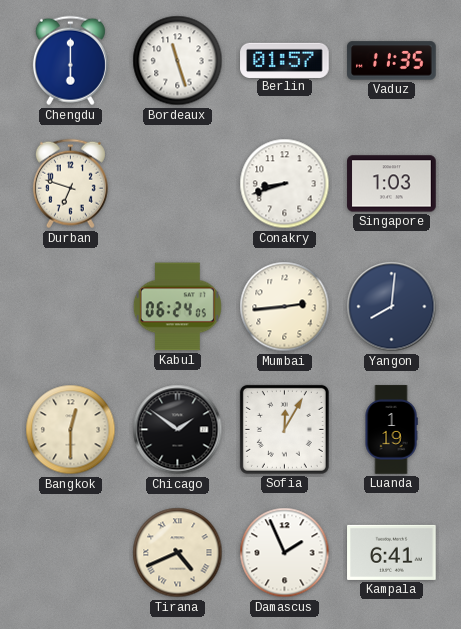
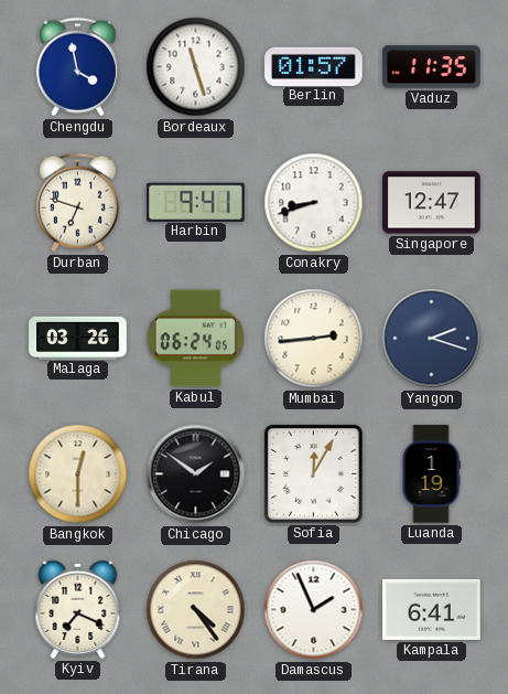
Chengdu: 6:00 -> 3:58 (77, 67)
Harbin: none -> 9:41 (196, 202)
Singapore: 1:03 -> 12:47 (432, 203)
Malaga: none -> 03:26 (78, 338)
Yangon: 8:01 -> 2:18 (432, 339)
Kyiv: none -> 7:19 (78, 609)
Tirana: 4:41 -> 4:24 (196, 610)
